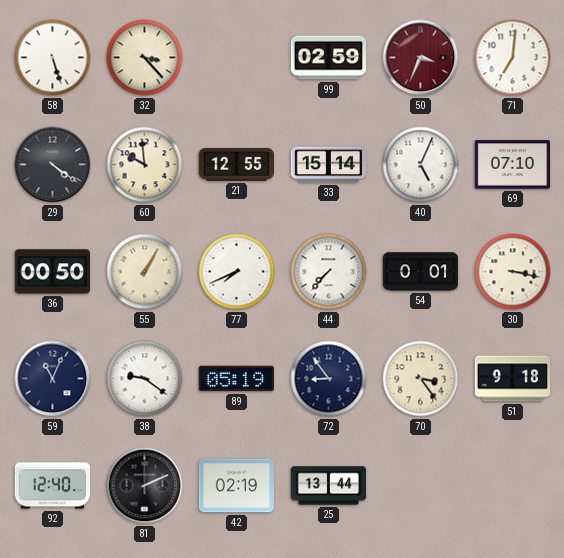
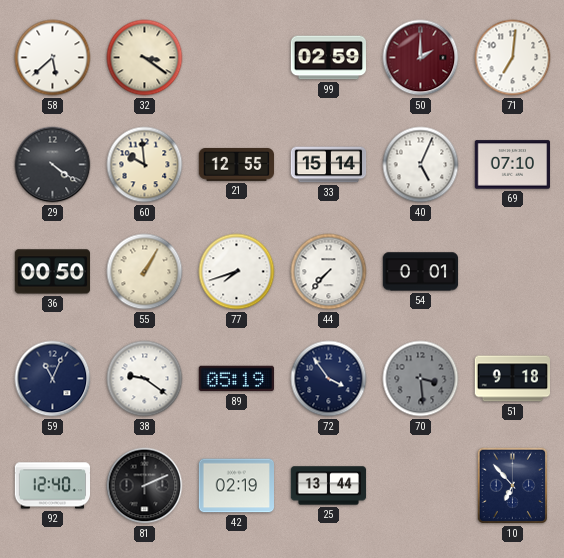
58: 5:27 -> 5:38 (53, 58)
32: 3:23 -> 3:21 (145, 58)
50: 3:34 -> 2:00 (421, 58)
77: 7:41 -> 7:42 (237, 272)
30: 3:17 -> none (513, 272)
72: 8:54 -> 3:54 (329, 379)
70: 3:24 -> 3:29 (421, 379)
70 dial: cream -> grey (421, 379)
10: none -> 6:53 (513, 486)
